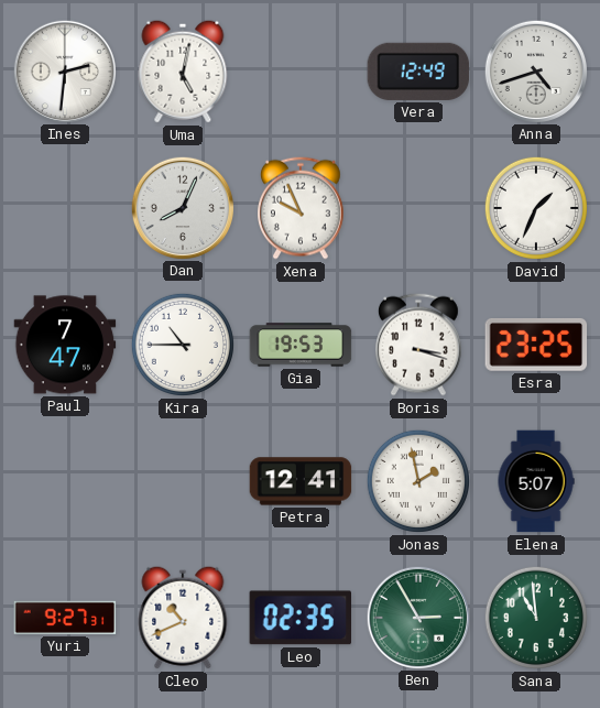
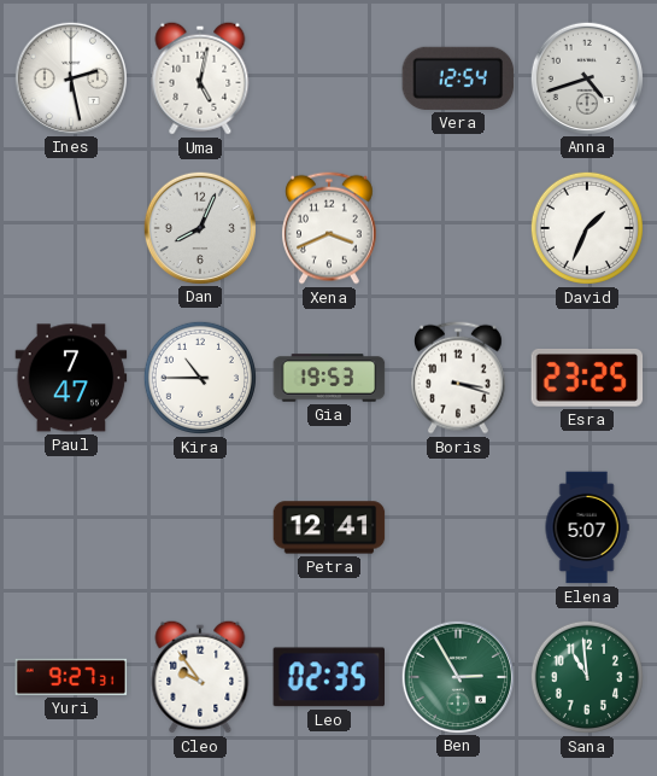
Ines: 2:31 -> 2:28 (70, 77)
Vera: 12:49 -> 12:54 (458, 78)
Xena: 9:56 -> 3:41 (330, 228)
Jonas: 1:58 -> none (418, 481)
Cleo: 10:41 -> 9:54 (200, 677)
